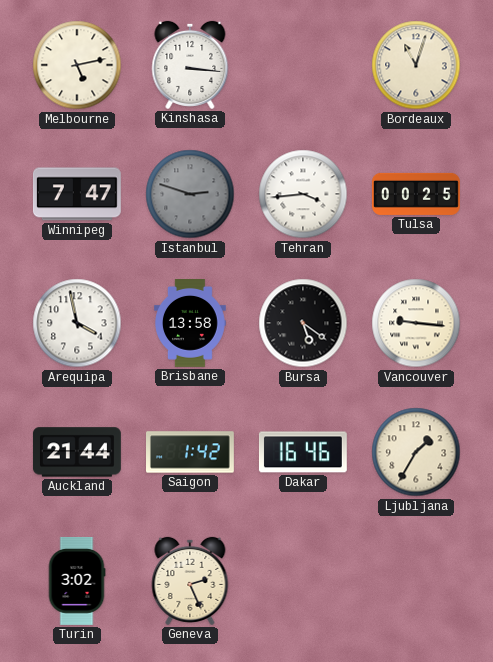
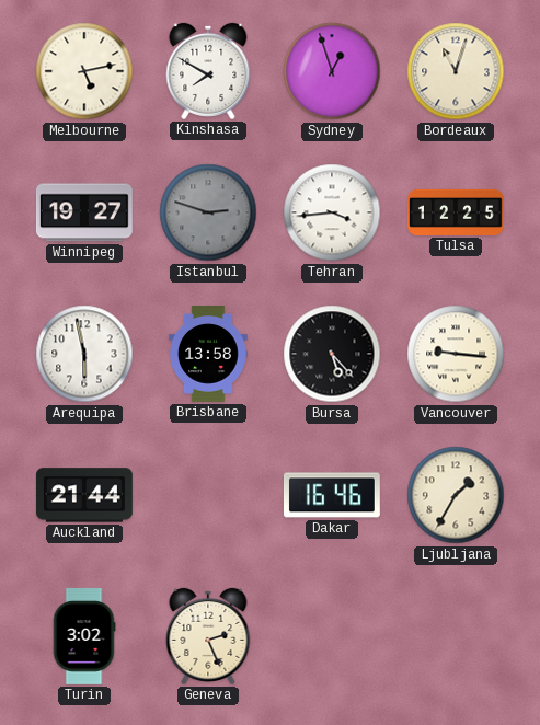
Kinshasa: 3:16 -> 7:50 (208, 71)
Sydney: none -> 12:57 (332, 71)
Winnipeg: 7:47 -> 19:27 (84, 212)
Tulsa: 00:25 -> 12:25 (456, 212)
Arequipa: 3:58 -> 5:58 (84, 354)
Bursa: 5:21 -> 5:23 (332, 354)
Saigon: 1:42 -> none (191, 452)
